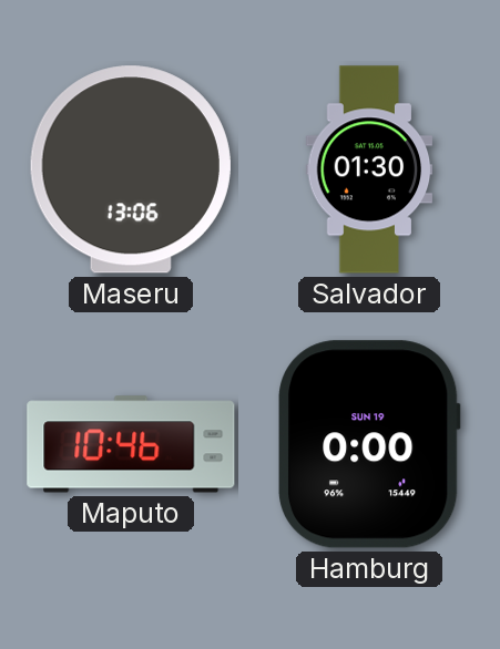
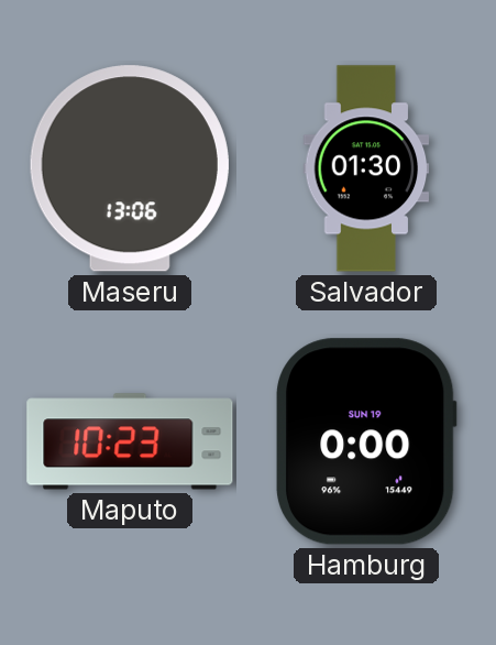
Maputo: 10:46 -> 10:23 (130, 441)
